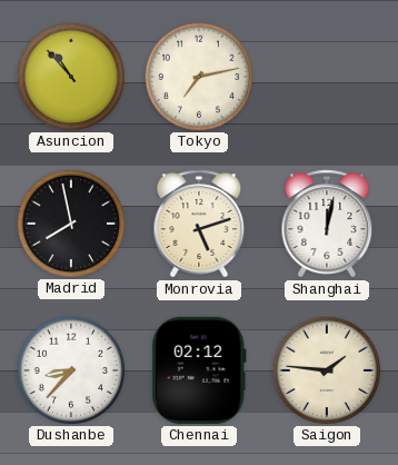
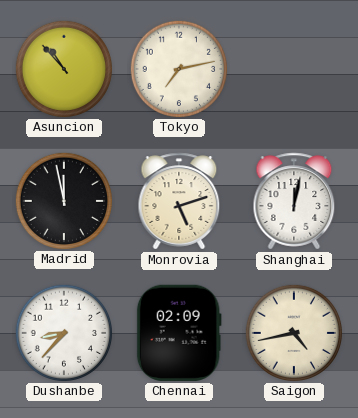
Madrid: 7:58 -> 11:58 (63, 200)
Chennai: 02:12 -> 02:09 (179, 333)
Saigon: 1:46 -> 4:43 (293, 332)
